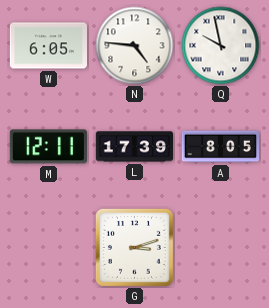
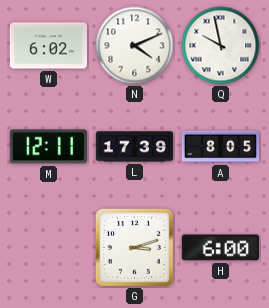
W: 6:05 -> 6:02 (48, 46)
N: 4:46 -> 4:11 (135, 46)
H: none -> 6:00 (220, 248)
